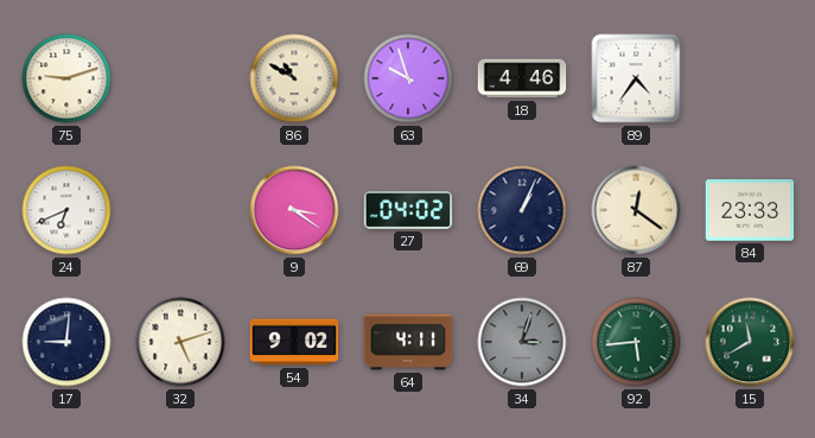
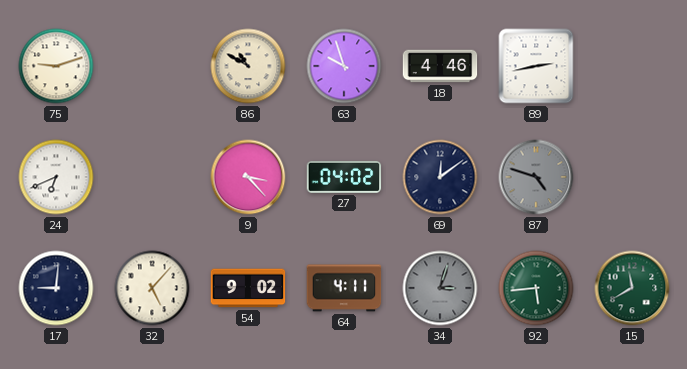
89: 4:36 -> 2:43 (536, 66)
9: 3:21 -> 3:23 (248, 177)
69: 1:04 -> 12:09 (440, 177)
87: 12:21 -> 4:48 (536, 177)
87 dial: cream -> grey (536, 177)
84: 23:33 -> none (750, 210)
32: 5:12 -> 5:07 (152, 288)
